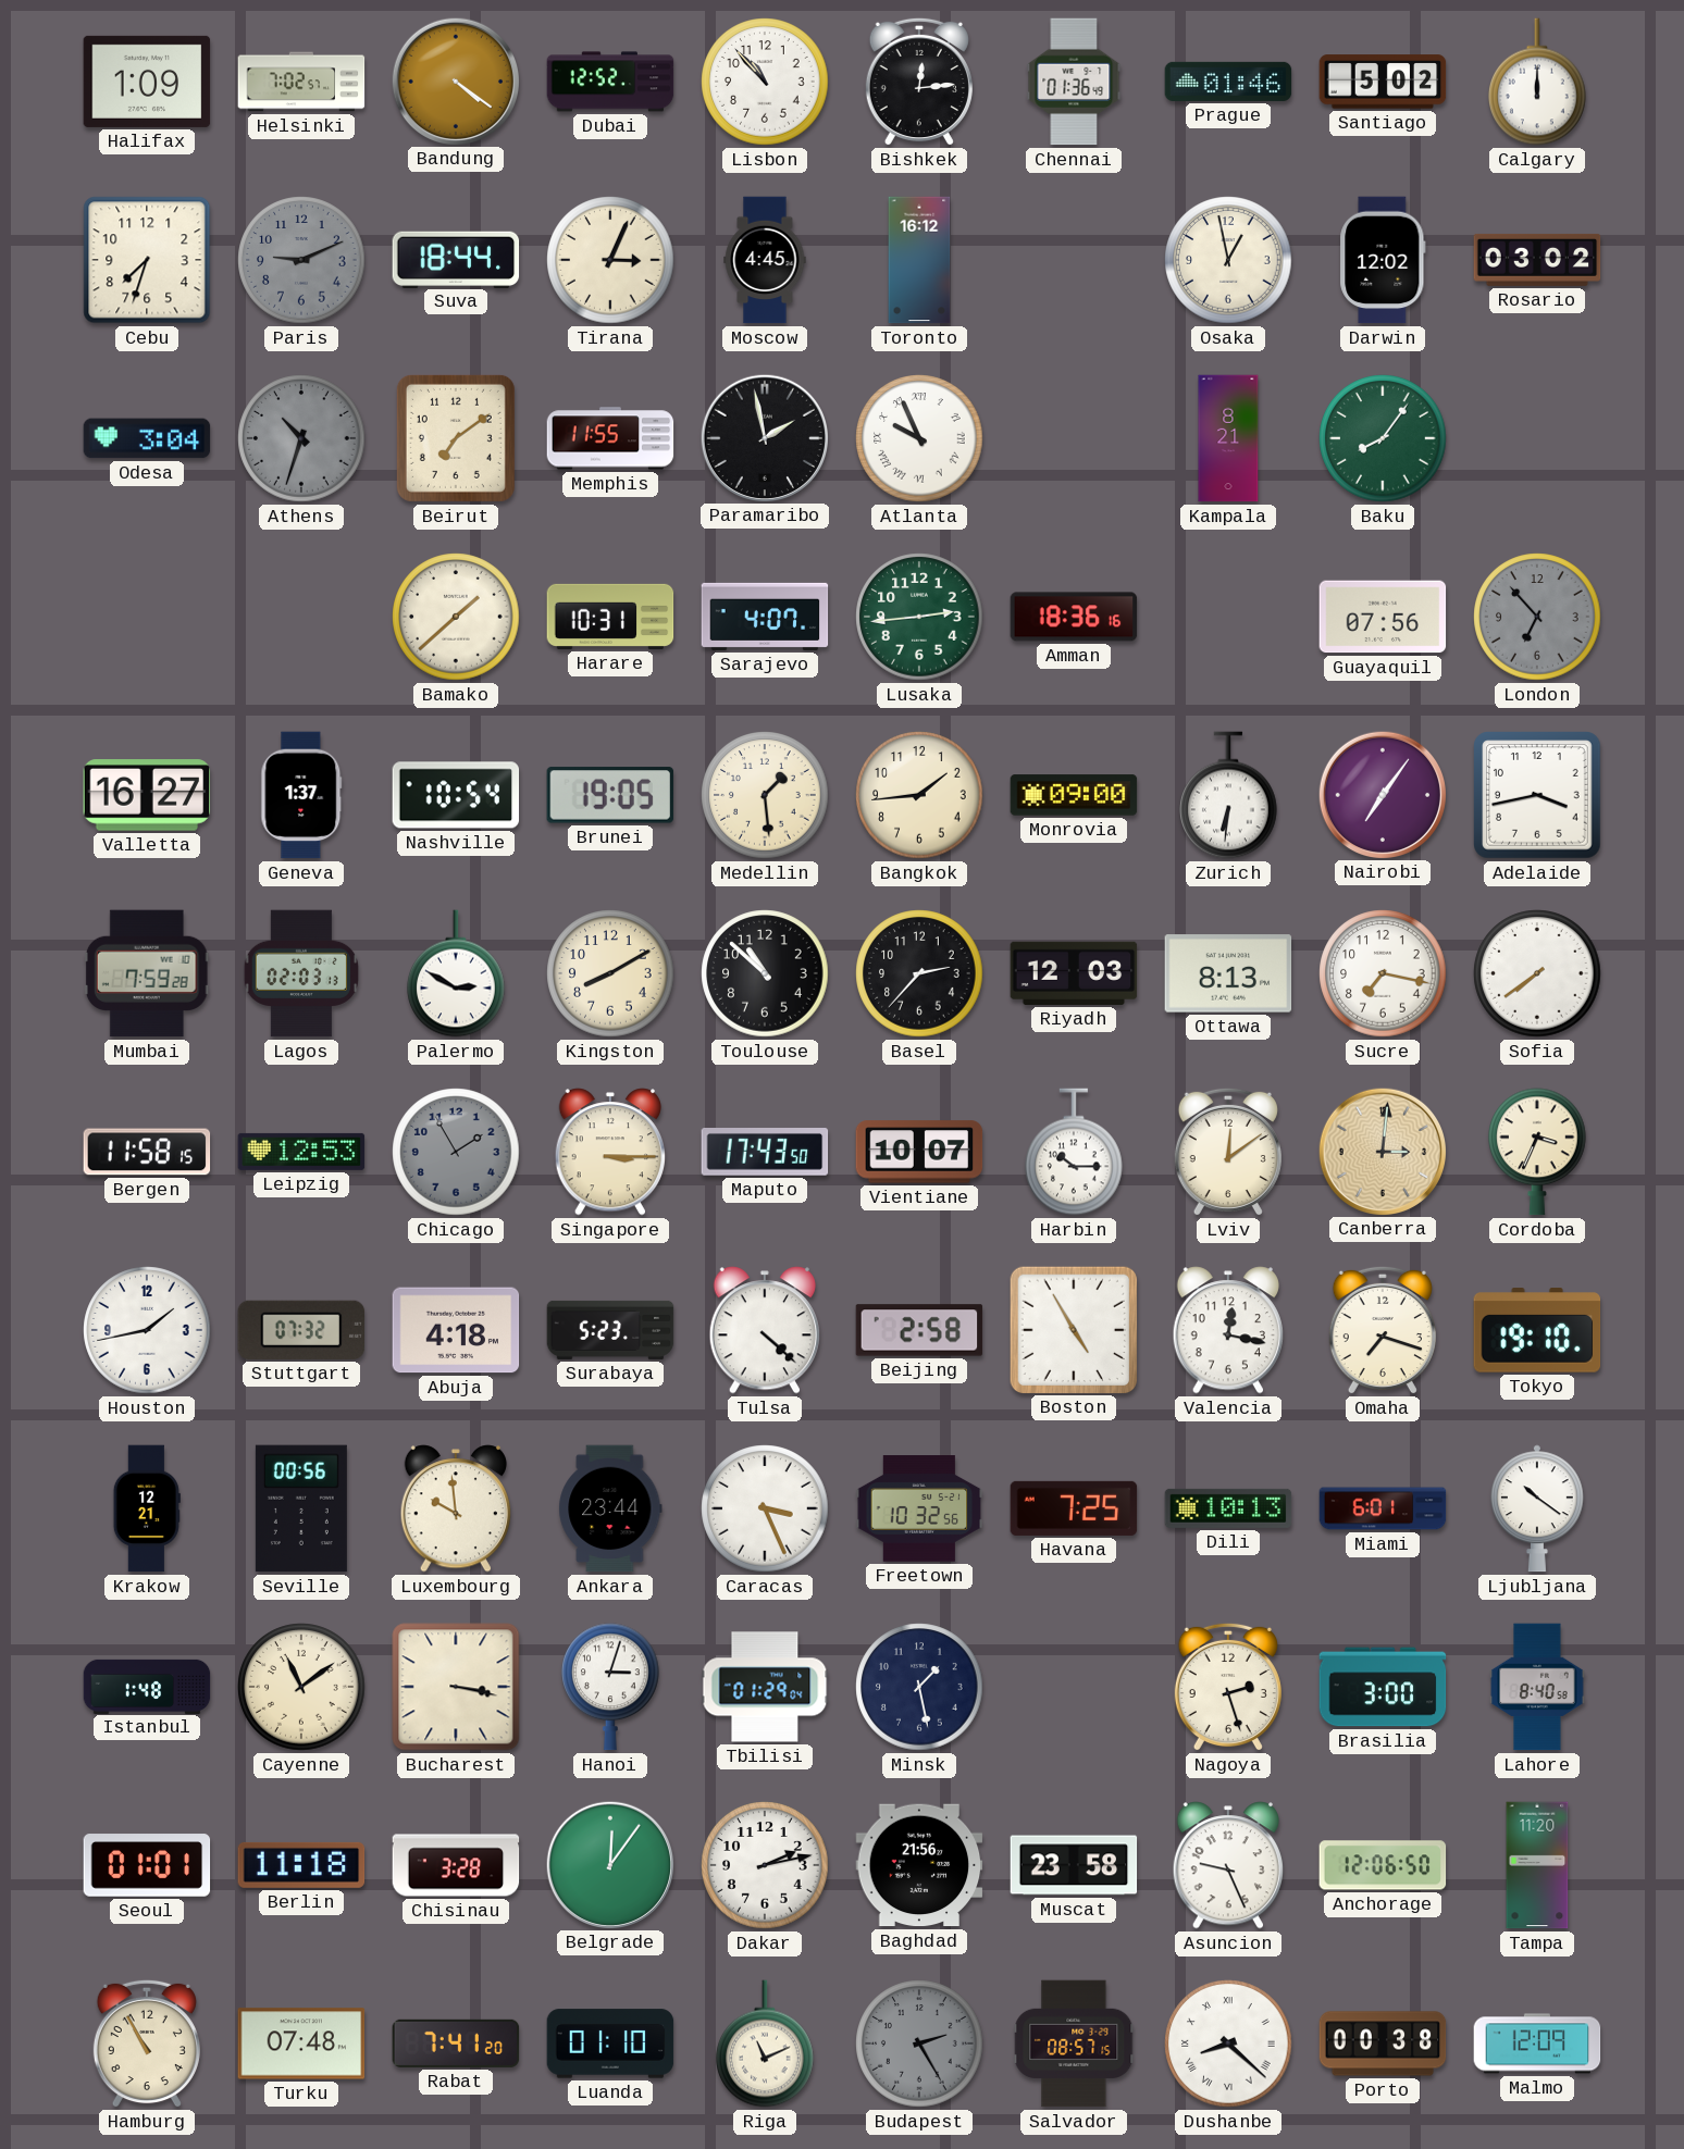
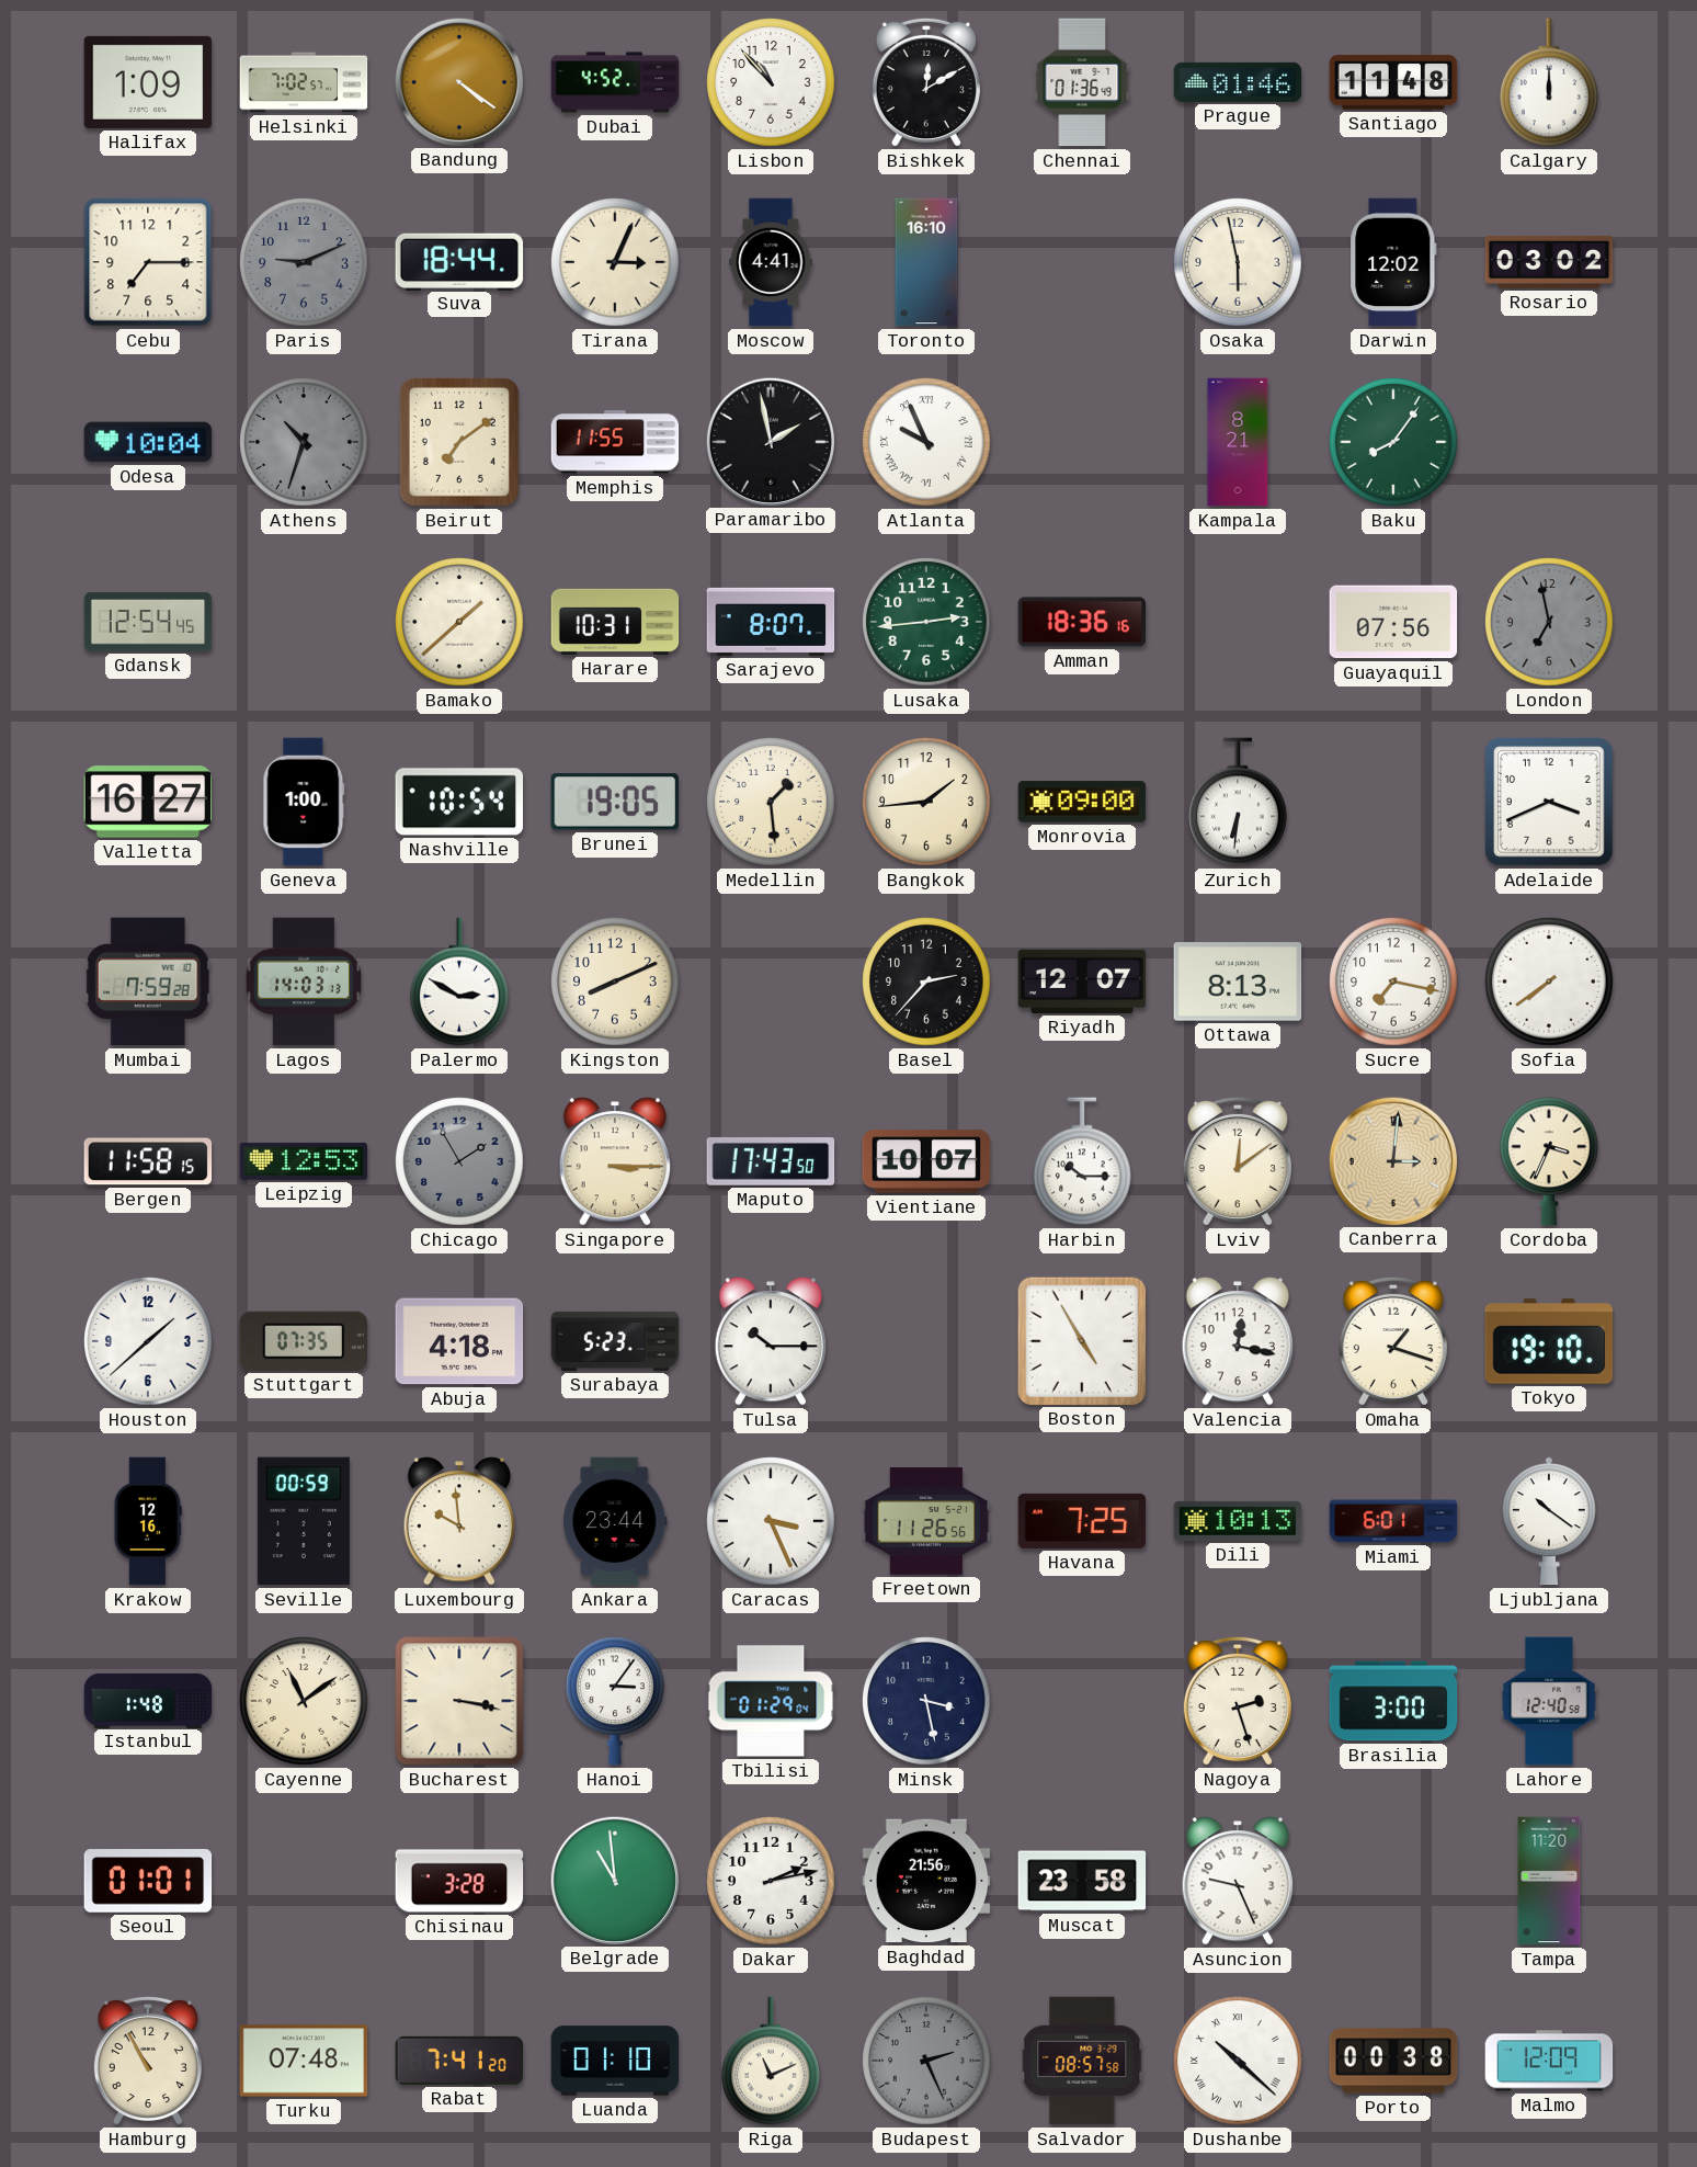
Dubai: 12:52 -> 4:52 (615, 82)
Bishkek: 12:14 -> 12:10 (926, 82)
Santiago: 5:02 -> 11:48 (1393, 82)
Cebu: 7:33 -> 7:15 (148, 262)
Moscow: 4:45 -> 4:41 (771, 262)
Toronto: 16:12 -> 16:10 (926, 262)
Osaka: 12:58 -> 5:58 (1238, 262)
Odesa: 3:04 -> 10:04 (148, 442)
Gdansk: none -> 12:54 (148, 622)
Sarajevo: 4:07 -> 8:07 (771, 622)
London: 6:53 -> 6:58 (1549, 622)
Geneva: 1:37 -> 1:00 (304, 802)
Nairobi: 7:06 -> none (1382, 794)
Adelaide: 3:43 -> 3:41 (1550, 803)
Lagos: 02:03 -> 14:03 (303, 982)
Kingston: 8:10 -> 8:11 (615, 982)
Toulouse: 10:52 -> none (765, 973)
Riyadh: 12:03 -> 12:07 (1082, 982)
Houston: 1:43 -> 1:38 (148, 1341)
Stuttgart: 07:32 -> 07:35 (304, 1341)
Tulsa: 4:22 -> 10:15 (770, 1341)
Beijing: 2:58 -> none (919, 1330)
Omaha: 7:18 -> 1:18 (1393, 1341)
Krakow: 12:21 -> 12:16 (148, 1521)
Seville: 00:56 -> 00:59 (304, 1521)
Freetown: 10:32 -> 11:26 (926, 1521)
Hanoi: 3:03 -> 3:06 (616, 1701)
Minsk: 1:28 -> 3:28 (926, 1701)
Lahore: 8:40 -> 12:40 (1549, 1701)
Berlin: 11:18 -> none (301, 1865)
Belgrade: 12:06 -> 10:59 (614, 1880)
Anchorage: 12:06 -> none (1383, 1865)
Budapest: 2:25 -> 2:26 (926, 2061)
Salvador: 08:57:15 -> 08:57:58 (1082, 2061)
Dushanbe: 8:22 -> 10:22 (1238, 2061)
